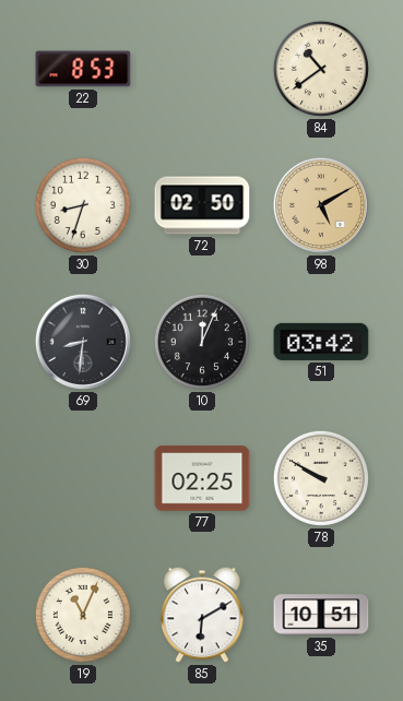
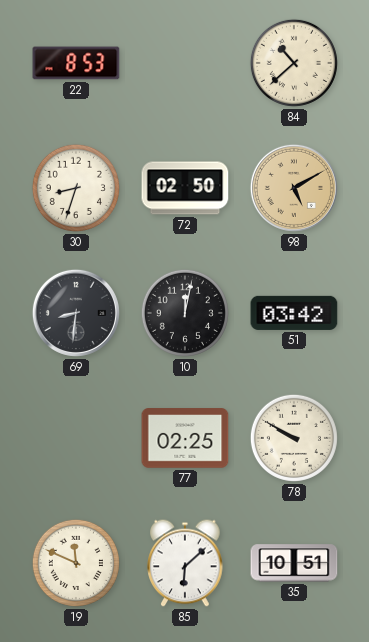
84: 10:39 -> 10:38 (294, 63)
10: 12:04 -> 12:02 (185, 313)
19: 11:04 -> 11:49 (76, 563)
85: 6:10 -> 6:08 (185, 563)
